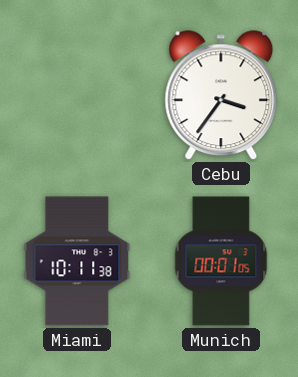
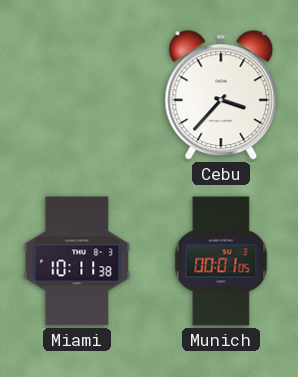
Cebu: 3:36 -> 3:37 (221, 96)
